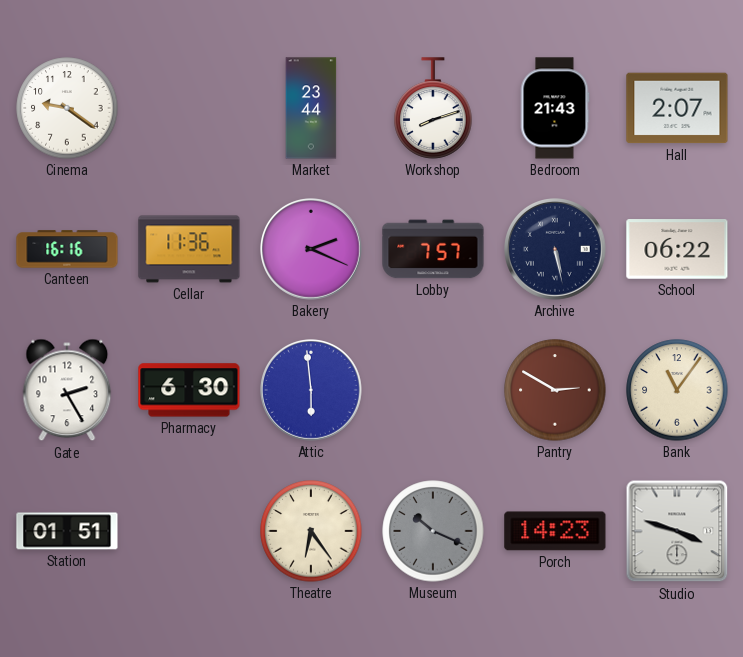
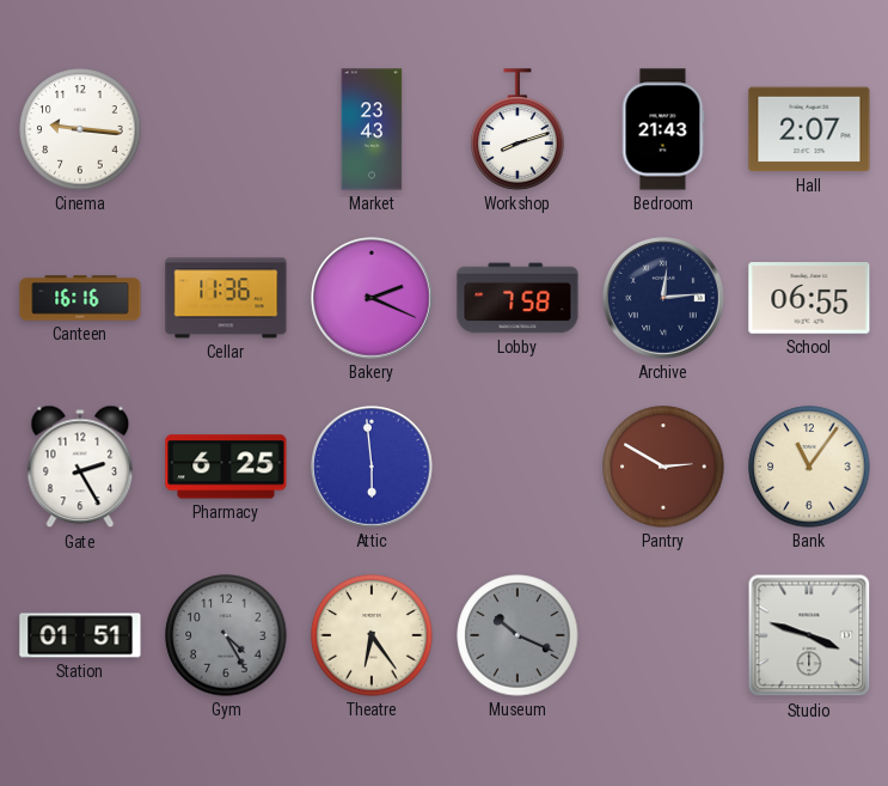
Cinema: 9:21 -> 9:16 (80, 129)
Market: 23:44 -> 23:43 (372, 129)
Lobby: 7:57 -> 7:58 (518, 298)
Archive: 5:28 -> 12:14 (665, 299)
School: 06:22 -> 06:55 (809, 298)
Pharmacy: 6:30 -> 6:25 (226, 467)
Gym: none -> 4:25 (226, 635)
Porch: 14:23 -> none (555, 531)
